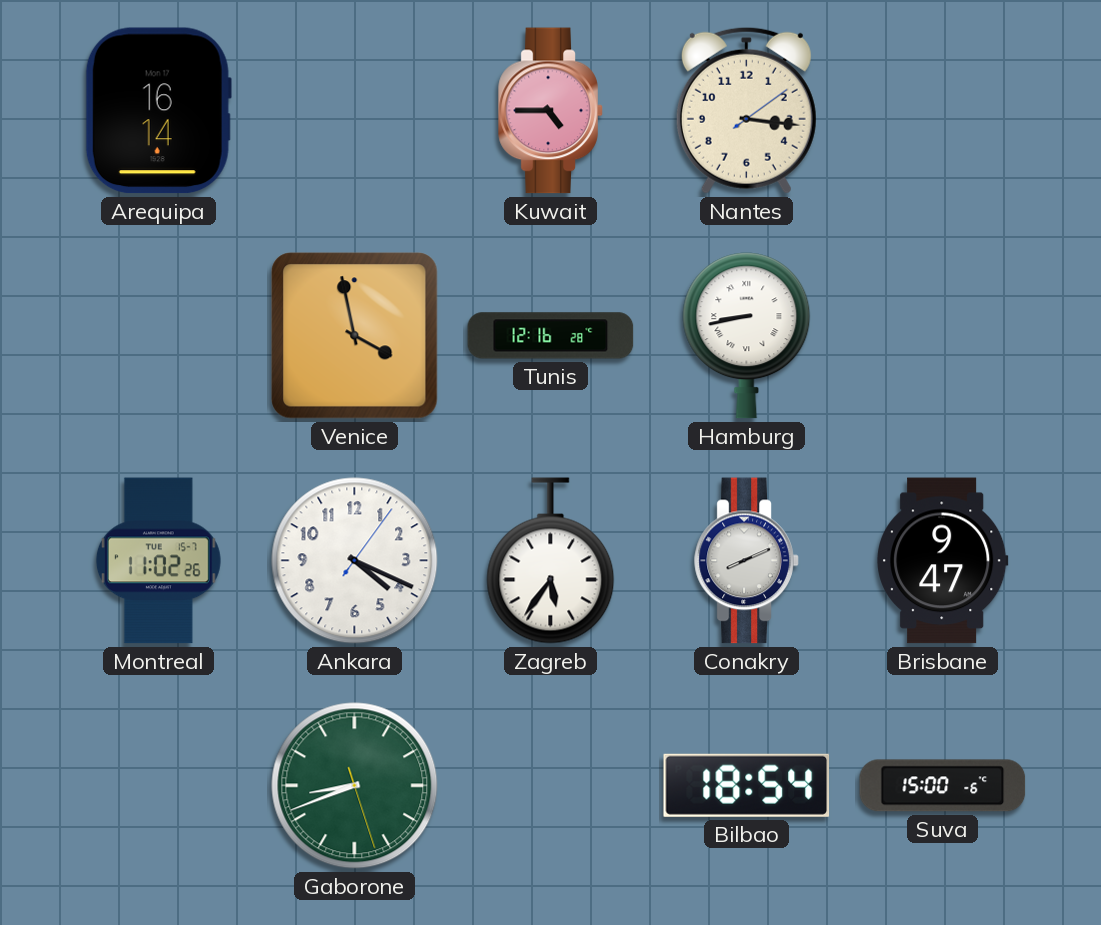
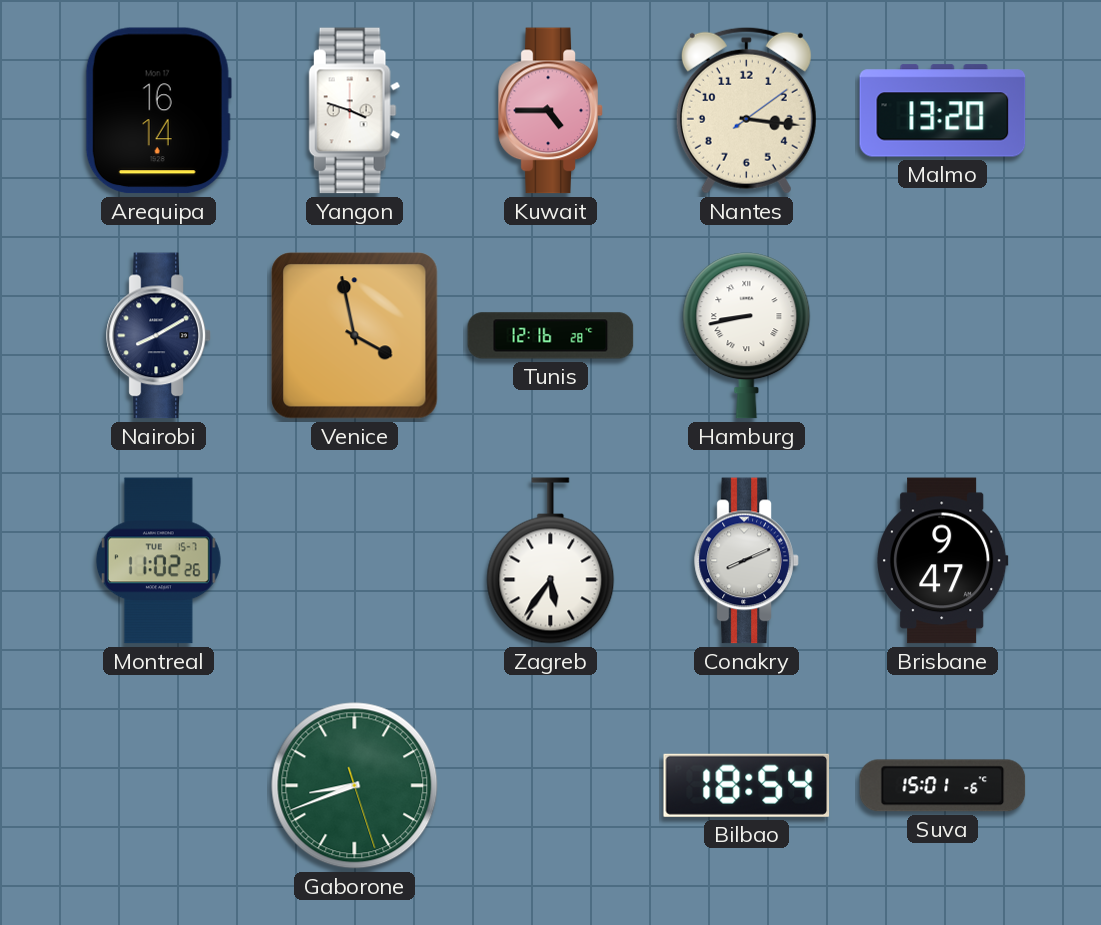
Yangon: none -> 3:48 (355, 111)
Malmo: none -> 13:20 (943, 111)
Nairobi: none -> 8:10 (159, 336)
Ankara: 4:19 -> none (355, 561)
Suva: 15:00 -> 15:01 (943, 786)
